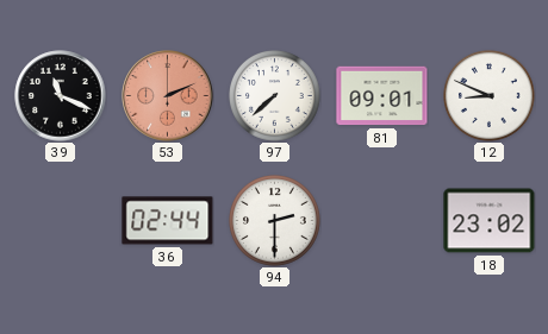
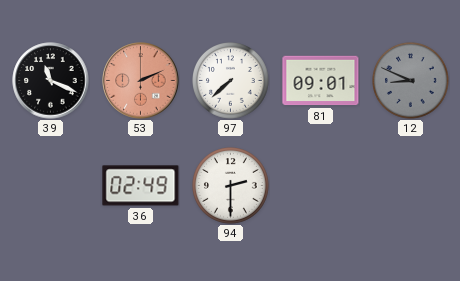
12 dial: white -> grey (411, 81)
36: 02:44 -> 02:49 (141, 186)
18: 23:02 -> none (490, 221)
